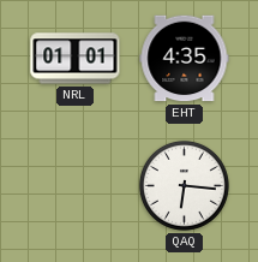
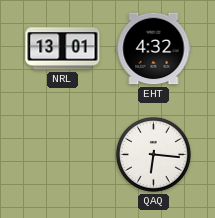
NRL: 01:01 -> 13:01 (63, 49)
EHT: 4:35 -> 4:32 (154, 49)
